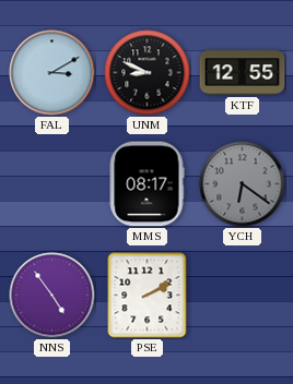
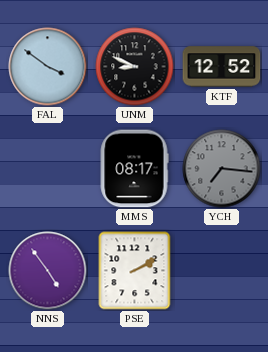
FAL: 3:10 -> 3:51 (48, 67)
KTF: 12:55 -> 12:52 (222, 67)
YCH: 6:21 -> 7:16 (222, 169)
